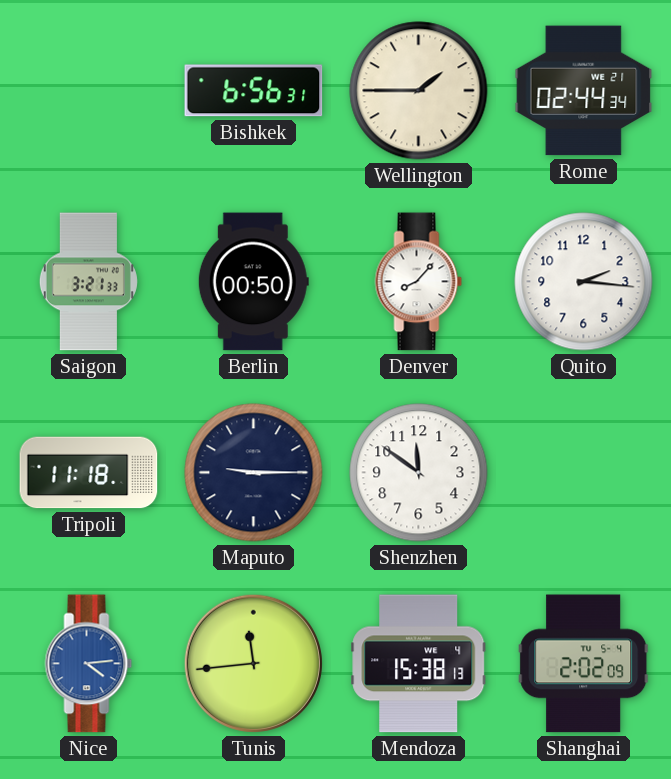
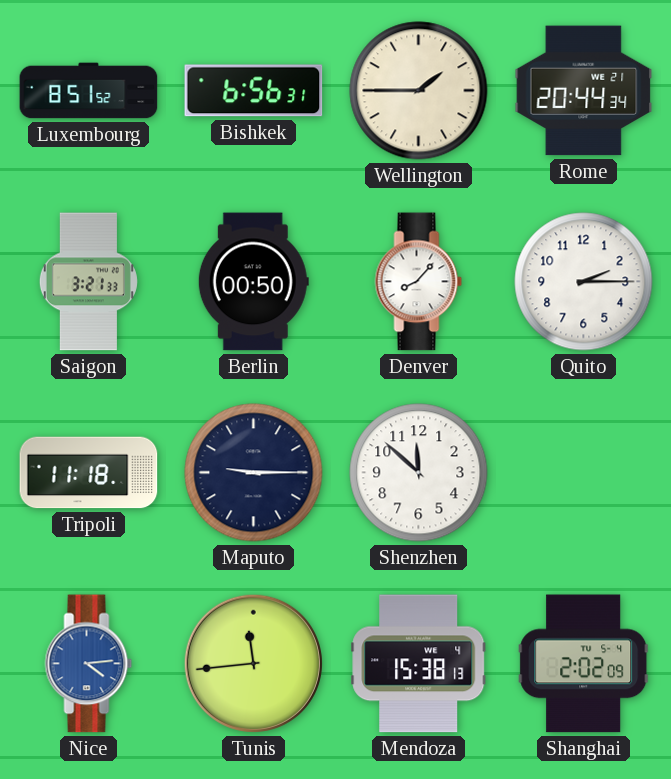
Luxembourg: none -> 8:51 (89, 91)
Rome: 02:44 -> 20:44 (584, 91)
Quito: 2:16 -> 2:15 (584, 282)
Shenzhen: 11:51 -> 11:52 (419, 473)
